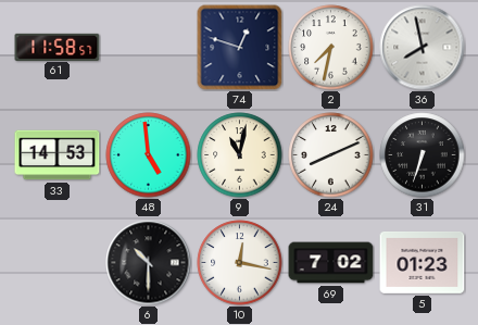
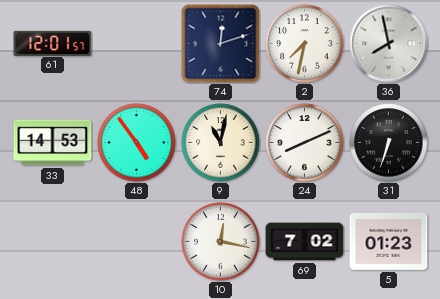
61: 11:58 -> 12:01 (53, 43)
74: 12:48 -> 12:12 (221, 44)
48: 4:59 -> 4:54 (137, 143)
6: 10:30 -> none (149, 263)
